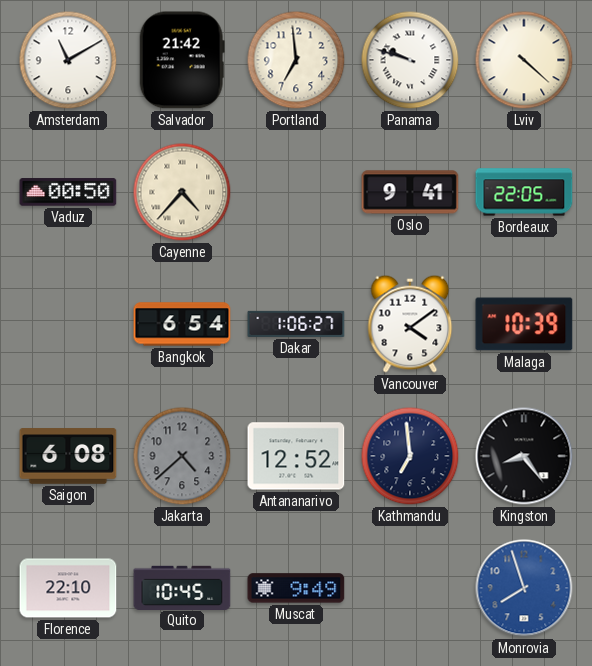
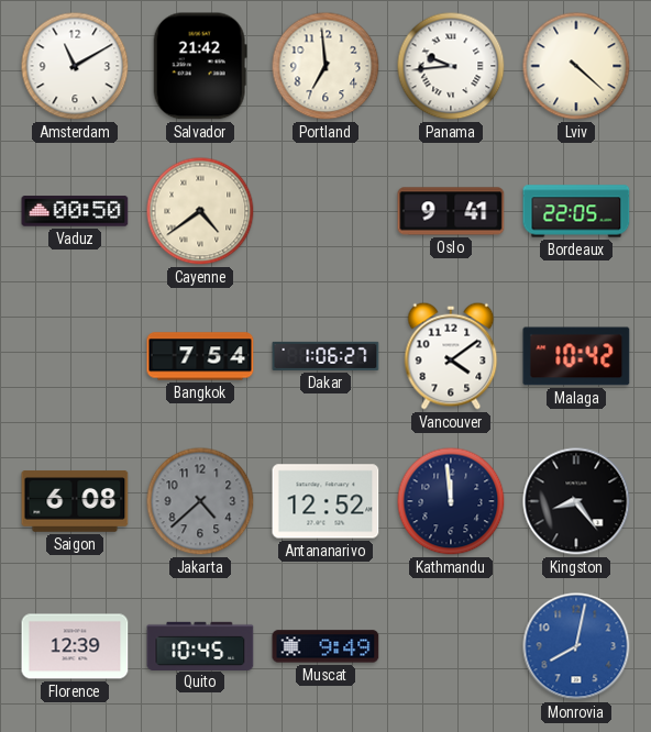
Panama: 9:48 -> 9:44 (451, 66)
Cayenne: 4:37 -> 4:39 (200, 211)
Bangkok: 6:54 -> 7:54 (200, 356)
Malaga: 10:39 -> 10:42 (576, 356)
Kathmandu: 6:59 -> 11:59 (451, 501)
Florence: 22:10 -> 12:39 (75, 646)
Monrovia: 7:57 -> 8:02 (576, 646)
